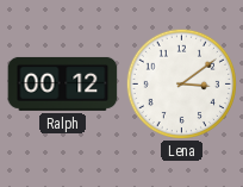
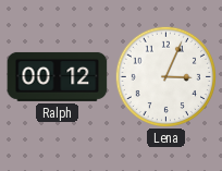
Lena: 3:09 -> 3:04 (165, 76)
